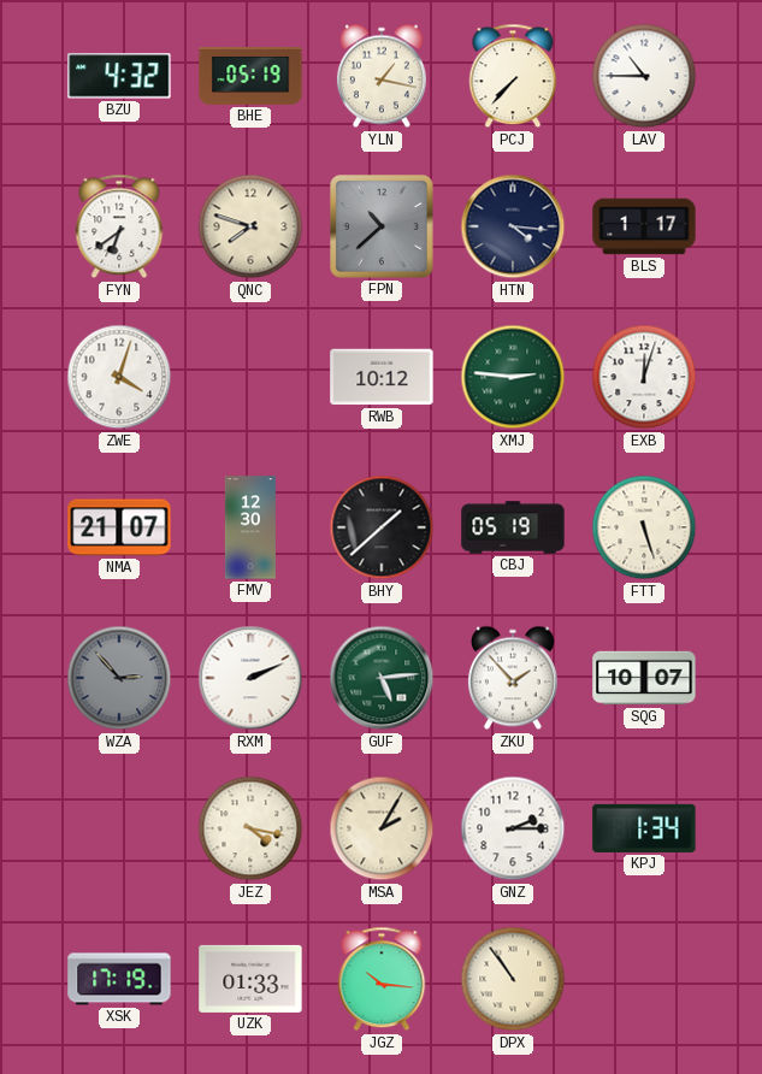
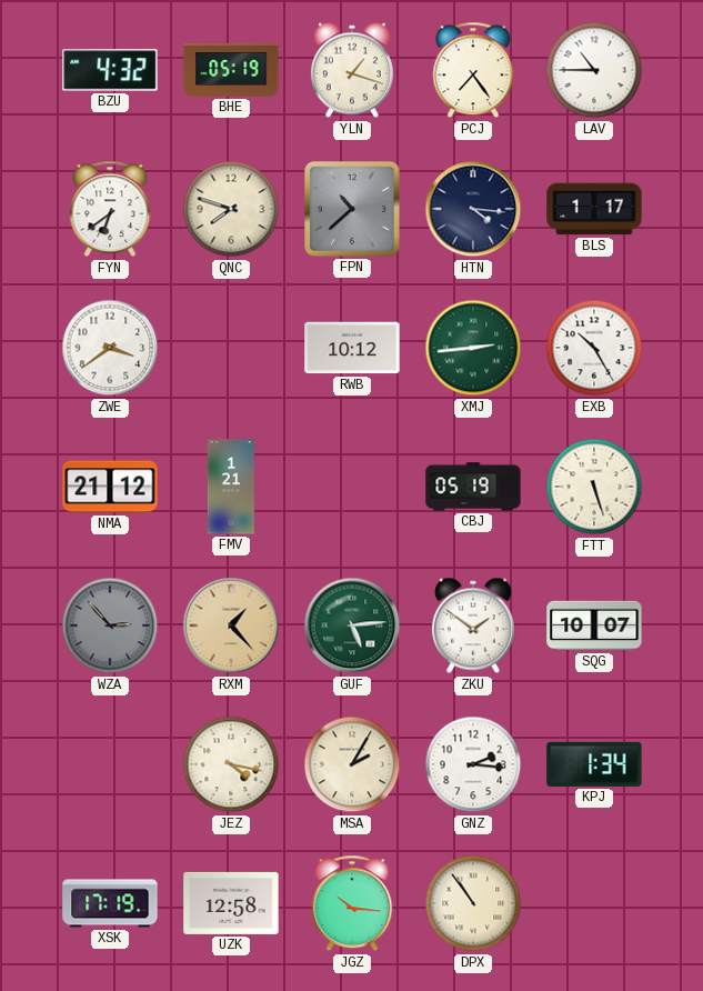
YLN: 1:17 -> 1:18 (352, 70)
PCJ: 7:37 -> 7:24 (473, 70)
ZWE: 4:03 -> 3:39 (110, 348)
XMJ: 2:46 -> 2:44 (473, 348)
EXB: 12:03 -> 10:25 (594, 348)
NMA: 21:07 -> 21:12 (110, 487)
FMV: 12:30 -> 1:21 (231, 487)
BHY: 1:38 -> none (382, 527)
RXM: 2:11 -> 1:23 (231, 625)
RXM dial: white -> champagne (231, 625)
ZKU: 1:53 -> 1:51 (473, 625)
GNZ: 2:15 -> 2:16 (473, 764)
UZK: 01:33 -> 12:58 (231, 903)
